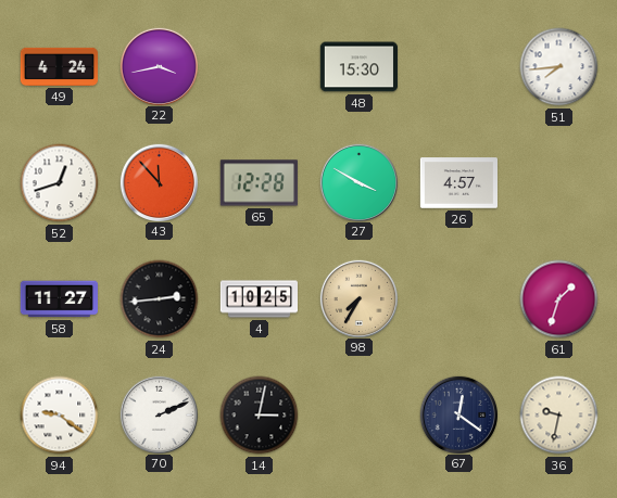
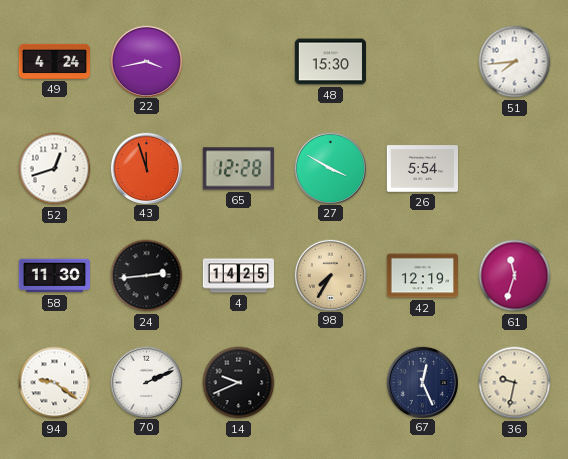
43: 11:53 -> 11:57 (146, 168)
26: 4:57 -> 5:54 (422, 169)
58: 11:27 -> 11:30 (54, 276)
4: 10:25 -> 14:25 (238, 276)
42: none -> 12:19 (422, 276)
61: 1:33 -> 11:33 (515, 276)
14: 3:02 -> 9:41 (239, 383)
67: 12:21 -> 12:26 (422, 382)
